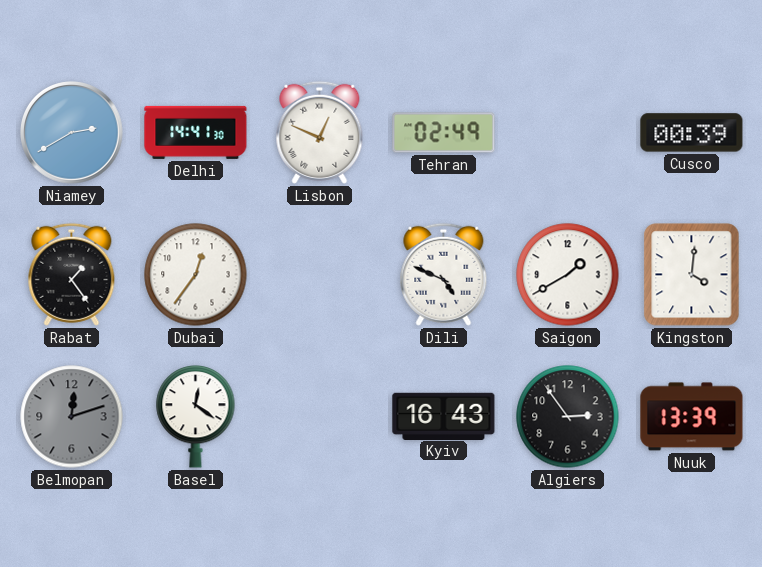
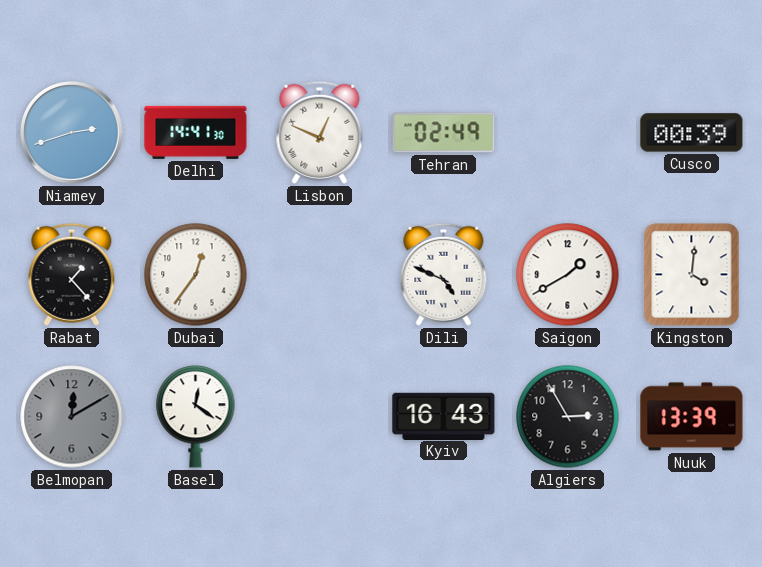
Niamey: 2:40 -> 2:42 (72, 133)
Rabat: 1:24 -> 1:23 (72, 274)
Belmopan: 12:12 -> 12:10 (72, 417)
Algiers: 2:54 -> 2:55 (568, 417)
